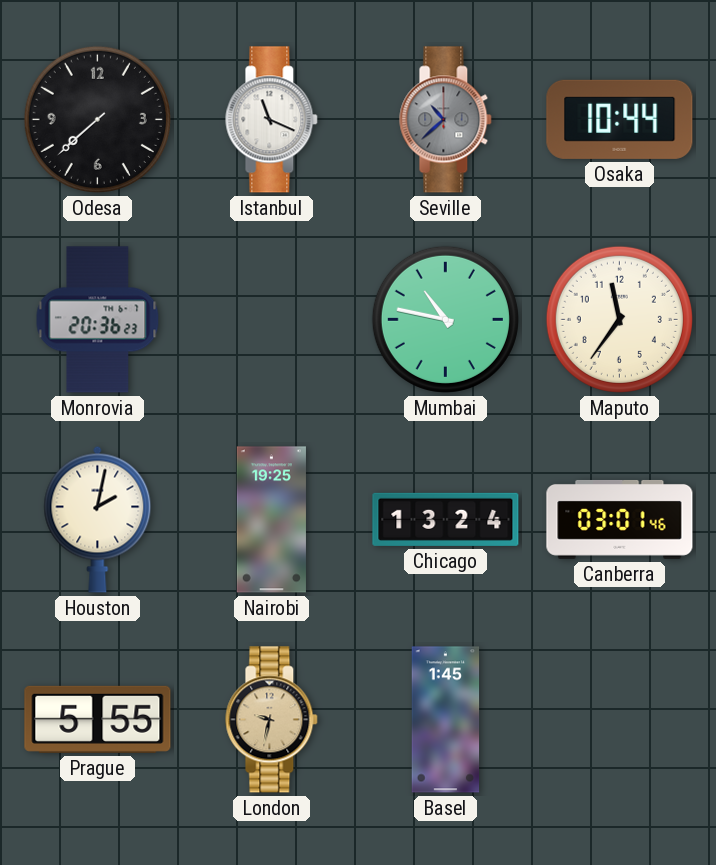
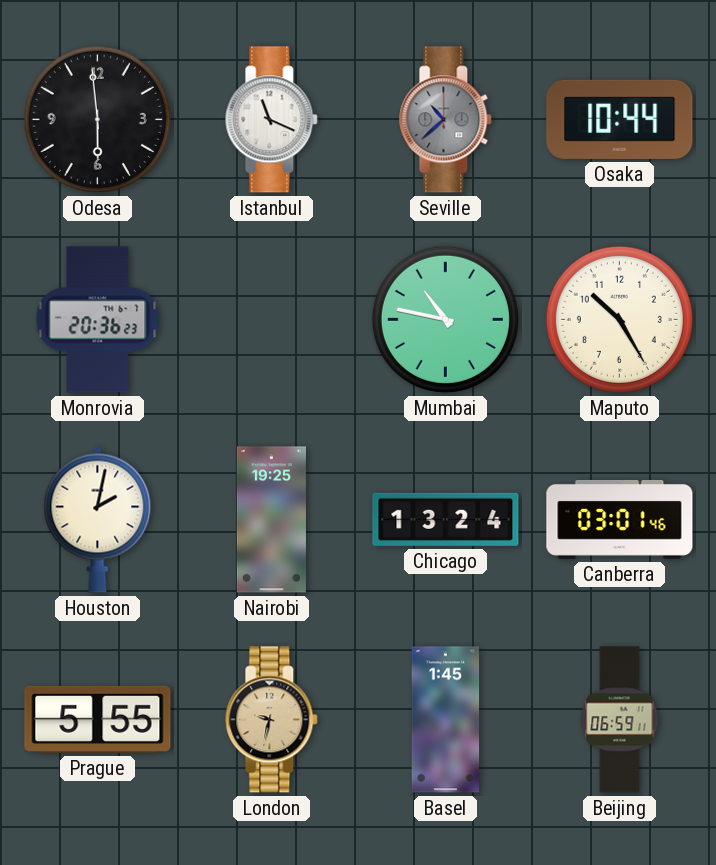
Odesa: 7:38 -> 5:59 (97, 119)
Maputo: 11:36 -> 10:25 (619, 319)
Beijing: none -> 06:59 (620, 720)
